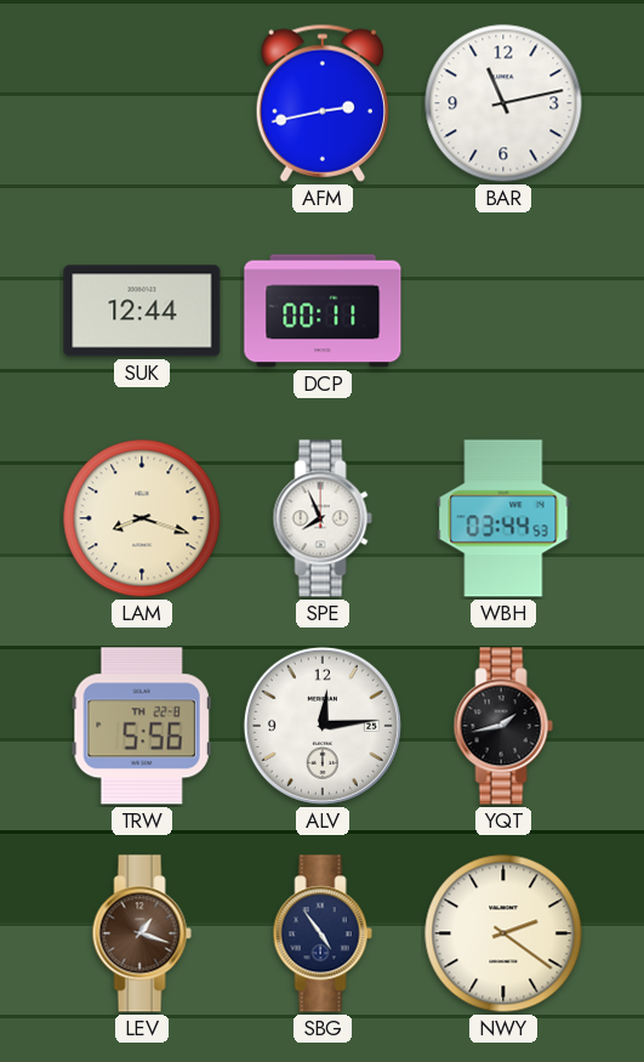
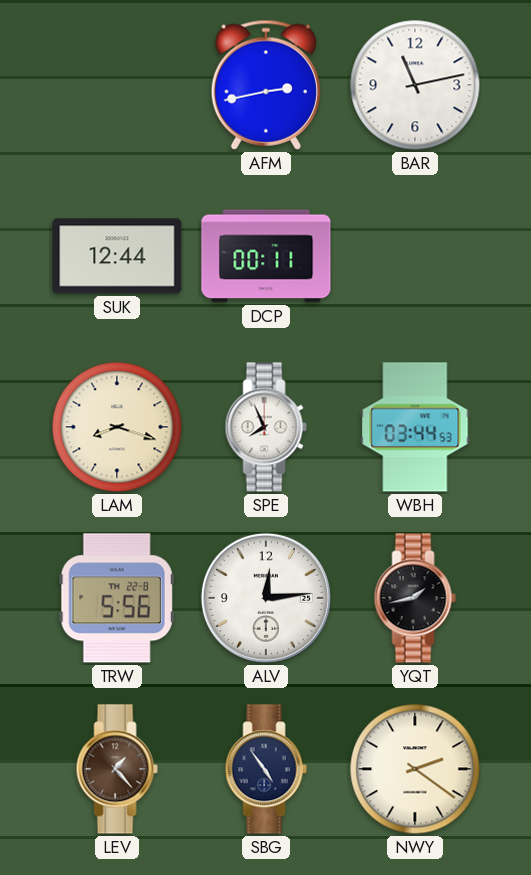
LEV: 1:18 -> 1:23 (117, 769)
